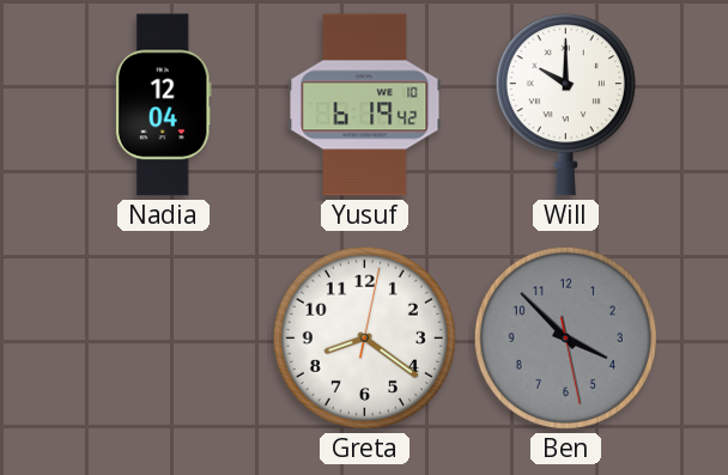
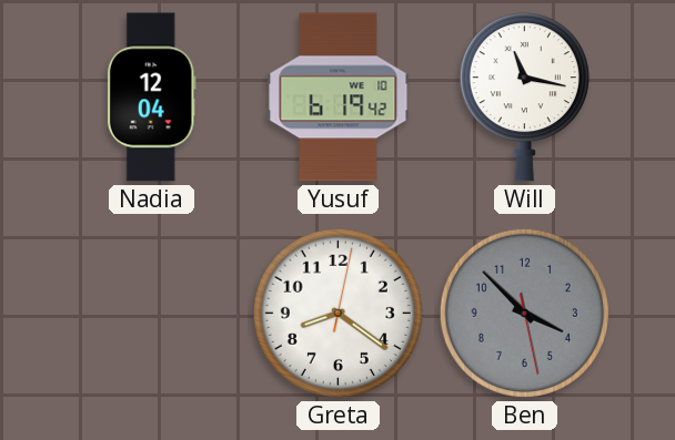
Will: 10:00 -> 11:17 (524, 98)
